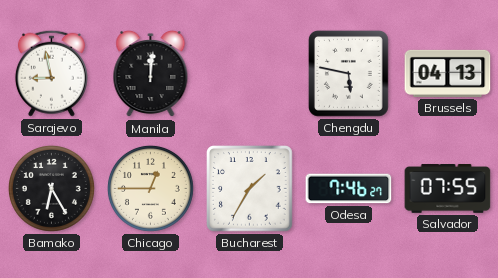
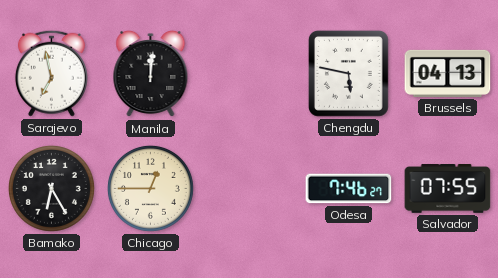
Sarajevo: 8:58 -> 6:58 (51, 73)
Bucharest: 1:35 -> none (250, 189)
